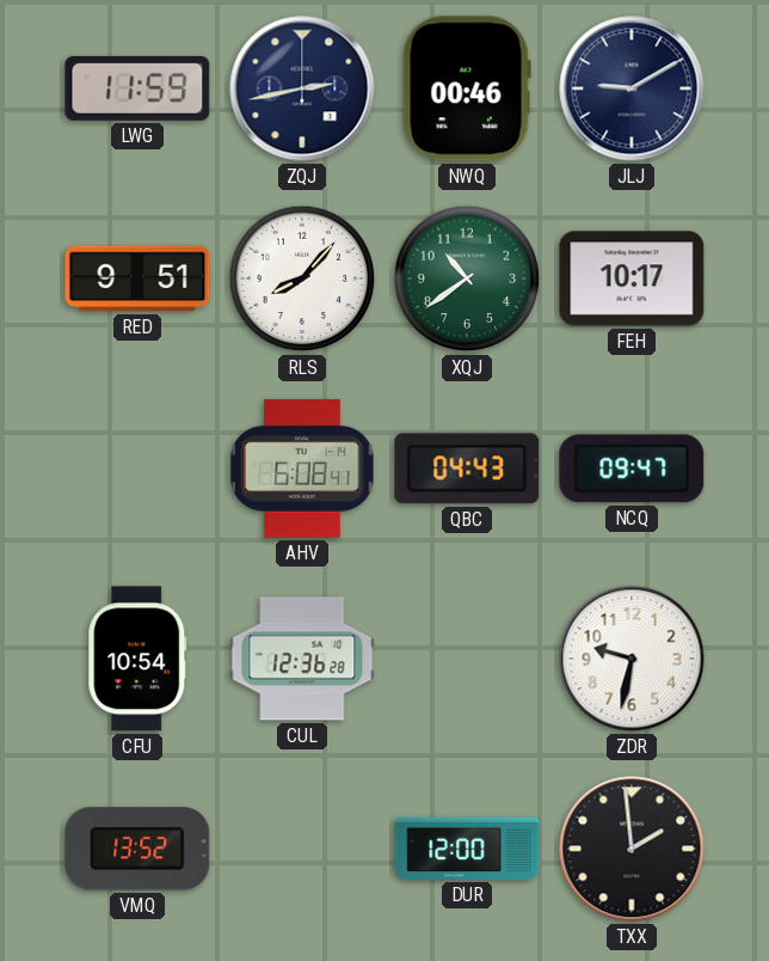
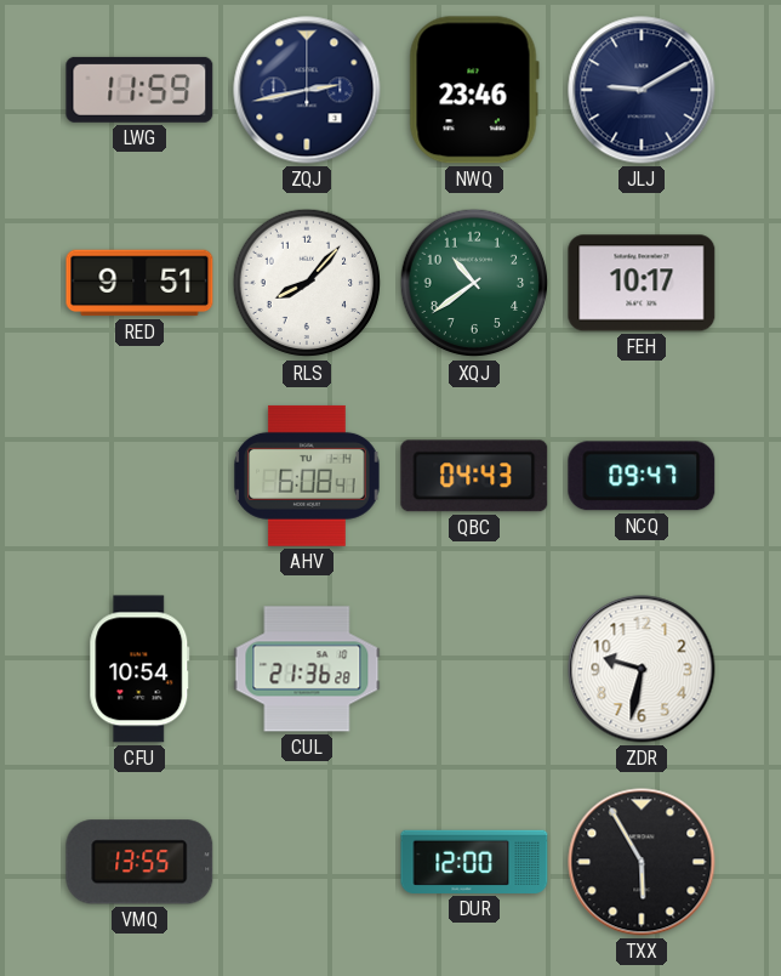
NWQ: 00:46 -> 23:46 (474, 90)
CUL: 12:36 -> 21:36 (307, 669)
VMQ: 13:52 -> 13:55 (139, 862)
TXX: 1:59 -> 5:55 (642, 862)
